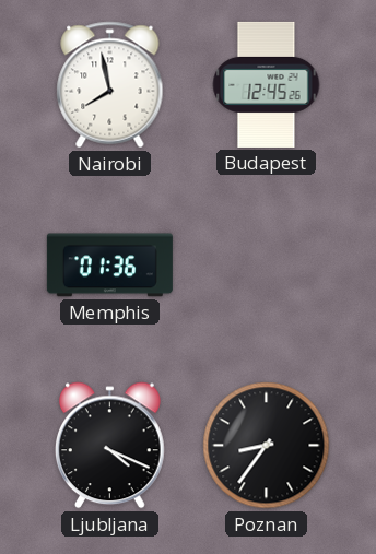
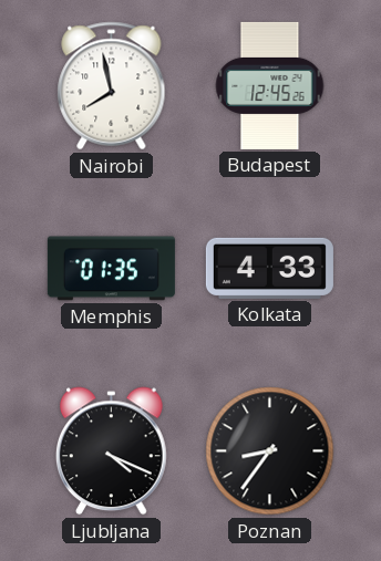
Memphis: 01:36 -> 01:35 (111, 269)
Kolkata: none -> 4:33 (269, 268)
